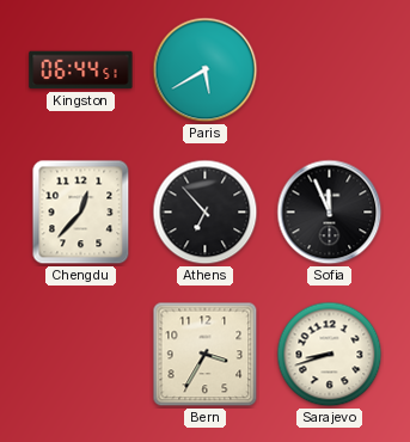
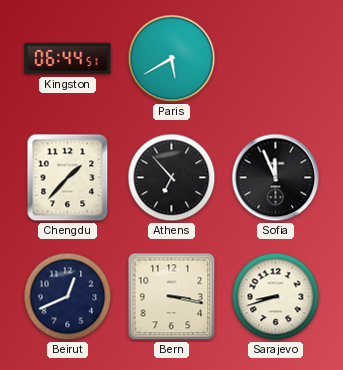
Chengdu: 12:37 -> 1:37 (68, 178)
Beirut: none -> 12:41 (68, 297)
Bern: 3:35 -> 3:17 (172, 297)
